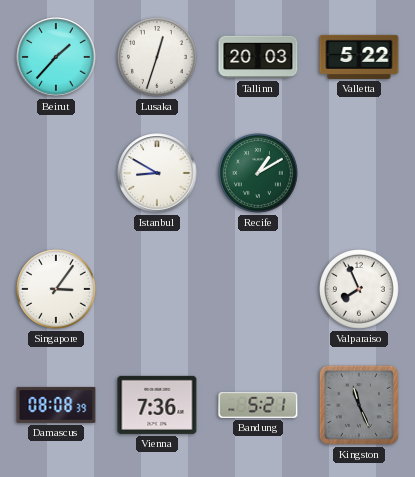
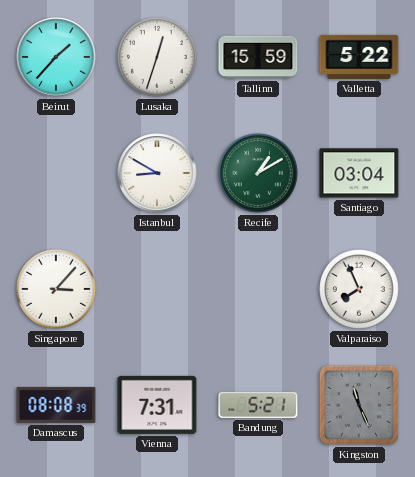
Tallinn: 20:03 -> 15:59 (258, 57)
Santiago: none -> 03:04 (359, 173)
Singapore: 3:06 -> 3:07 (57, 290)
Vienna: 7:36 -> 7:31 (157, 405)
